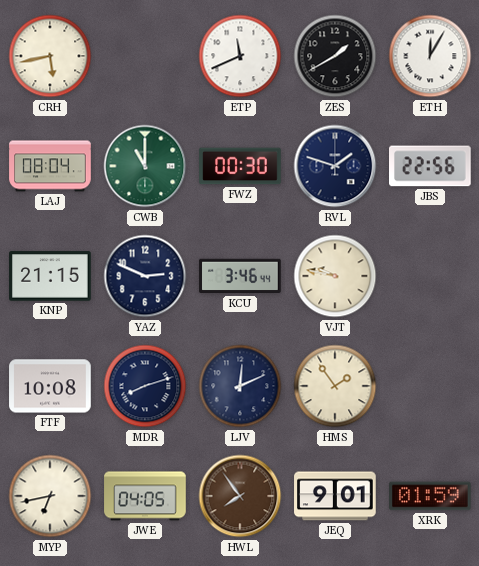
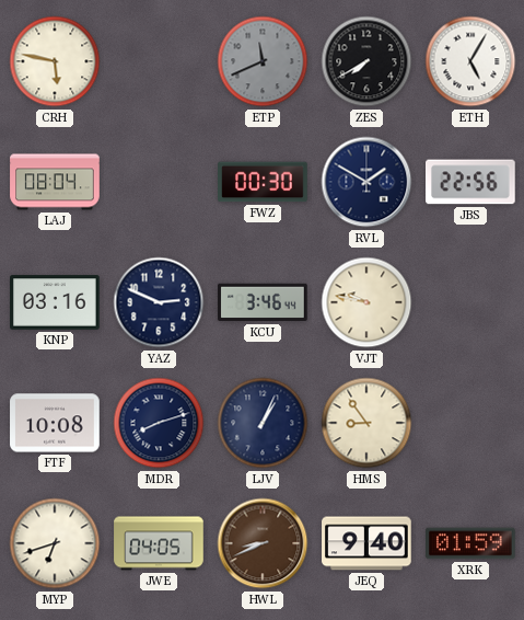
CRH: 5:43 -> 5:47 (55, 61)
ETP dial: white -> grey (263, 61)
ZES: 1:40 -> 7:40 (366, 61)
ETH: 12:05 -> 5:05 (470, 61)
CWB: 11:00 -> none (145, 166)
RVL: 1:48 -> 1:50 (366, 182)
KNP: 21:15 -> 03:16 (55, 302)
LJV: 12:11 -> 1:04 (263, 423)
HMS: 1:54 -> 8:54 (366, 423)
MYP: 6:43 -> 6:42 (55, 543)
HWL: 7:54 -> 8:41 (263, 543)
JEQ: 9:01 -> 9:40 (366, 543)
